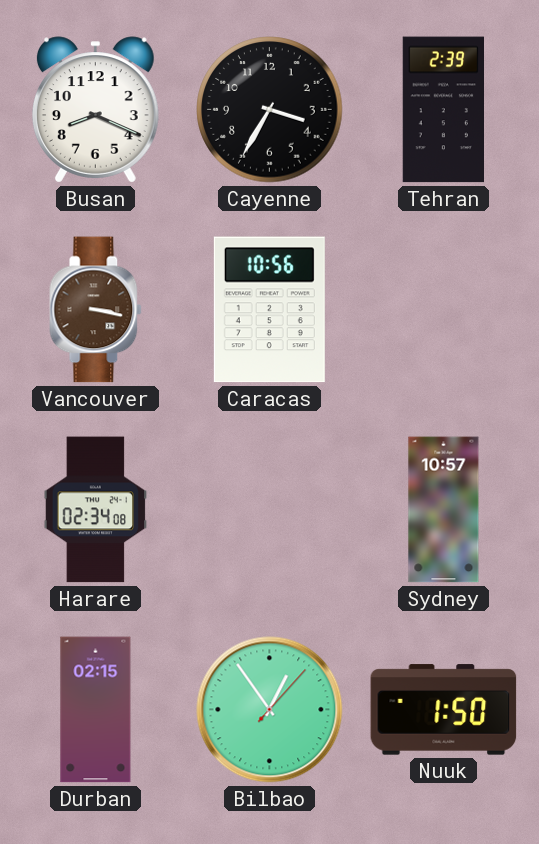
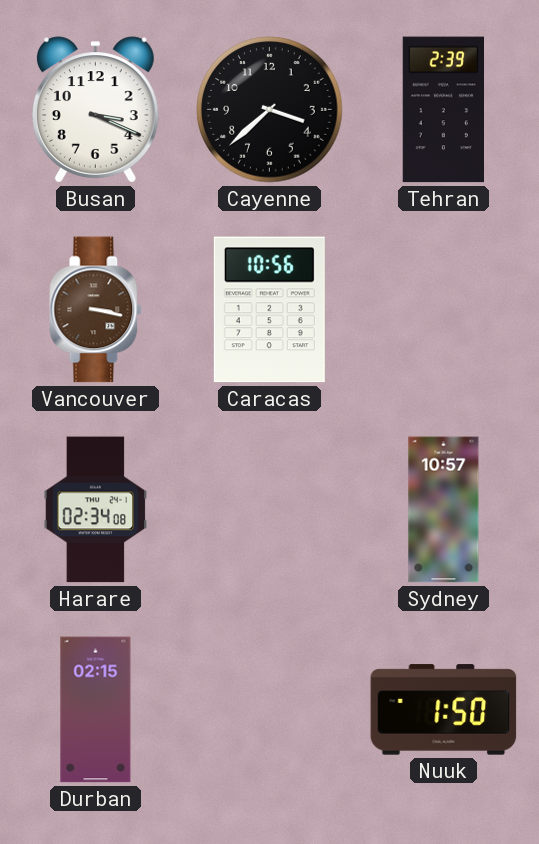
Busan: 8:19 -> 3:19 (95, 110)
Cayenne: 3:35 -> 3:38 (270, 110)
Bilbao: 12:54 -> none (270, 710)
